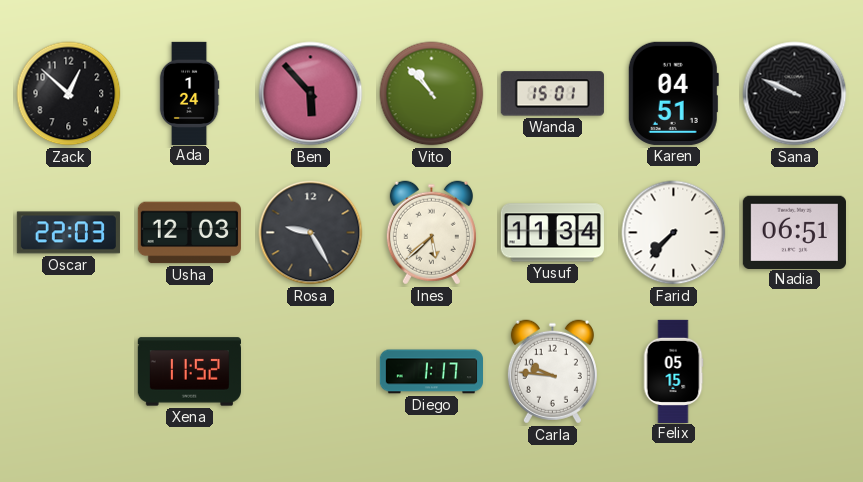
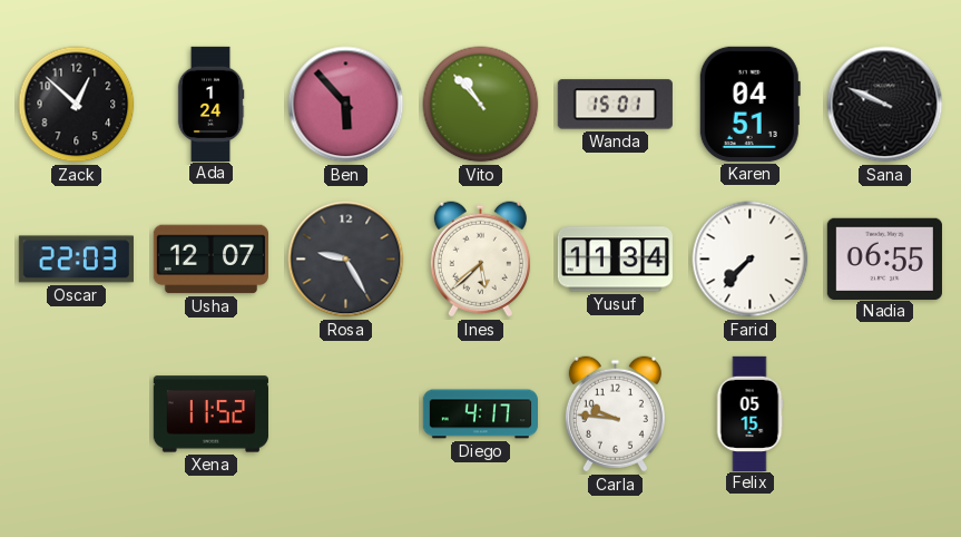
Usha: 12:03 -> 12:07 (210, 260)
Nadia: 06:51 -> 06:55 (884, 258)
Diego: 1:17 -> 4:17 (480, 414)
